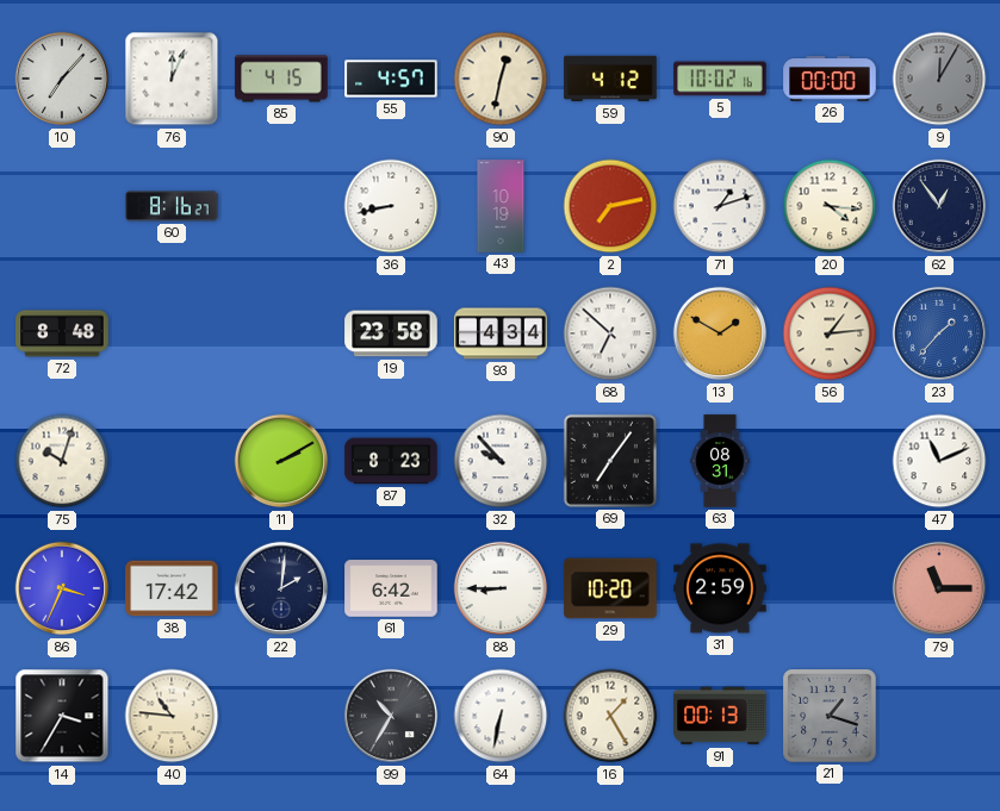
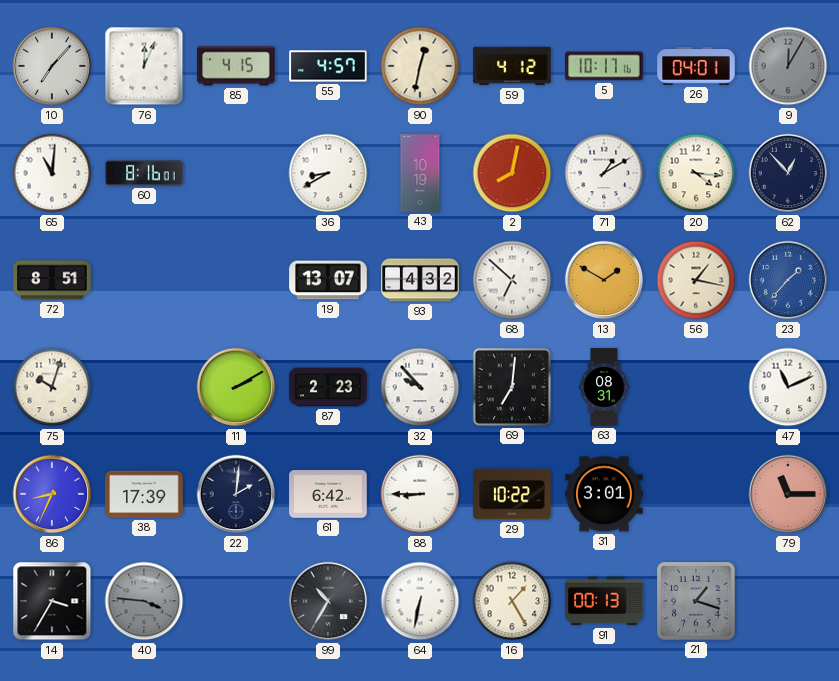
5: 10:02 -> 10:17 (604, 66)
26: 00:00 -> 04:01 (696, 66)
65: none -> 11:01 (52, 173)
60: 8:16:27 -> 8:16:01 (144, 173)
36: 8:43 -> 8:40 (328, 173)
2: 7:13 -> 8:02 (512, 173)
71: 1:12 -> 1:10 (604, 173)
62: 12:54 -> 12:53 (788, 173)
72: 8:48 -> 8:51 (52, 280)
19: 23:58 -> 13:07 (328, 280)
93: 4:34 -> 4:32 (420, 280)
56: 1:14 -> 1:17 (696, 280)
87: 8:23 -> 2:23 (328, 387)
69: 7:06 -> 7:01 (512, 387)
86: 3:34 -> 8:34 (52, 494)
38: 17:42 -> 17:39 (144, 494)
29: 10:20 -> 10:22 (512, 494)
31: 2:59 -> 3:01 (604, 494)
40: 10:46 -> 3:46 (144, 601)
40 dial: cream -> grey (144, 601)
